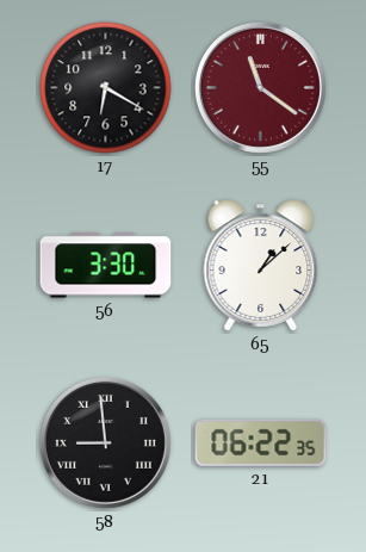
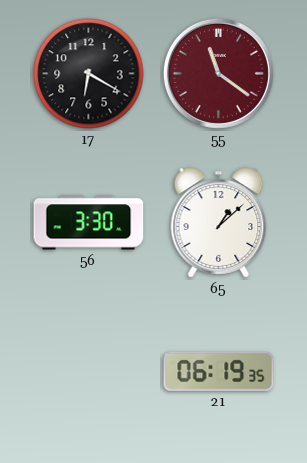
58: 8:59 -> none (105, 442)
21: 06:22 -> 06:19 (219, 371)
